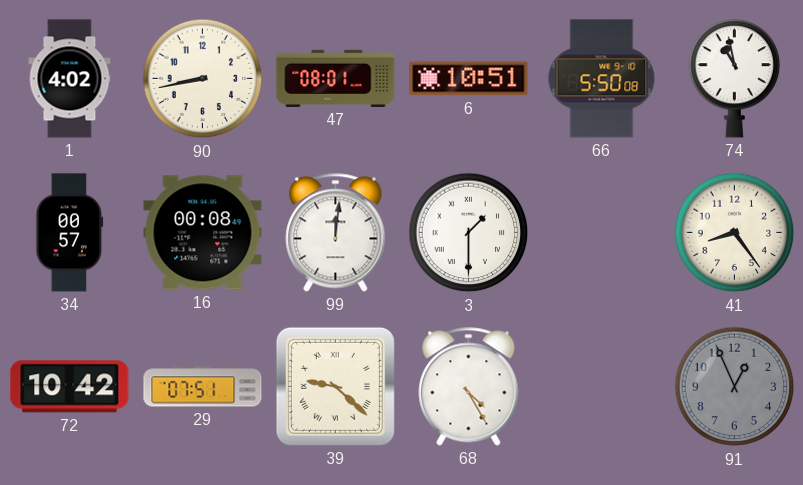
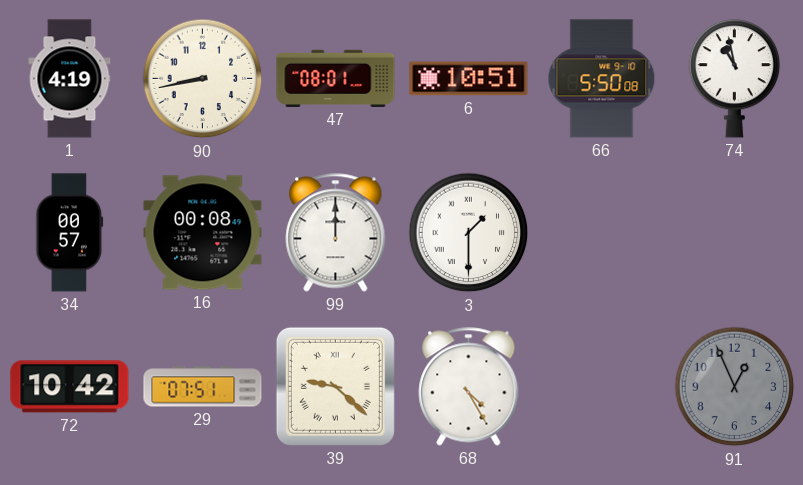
1: 4:02 -> 4:19 (70, 79)
99: 12:01 -> 12:00 (336, 233)
41: 8:24 -> none (735, 233)
